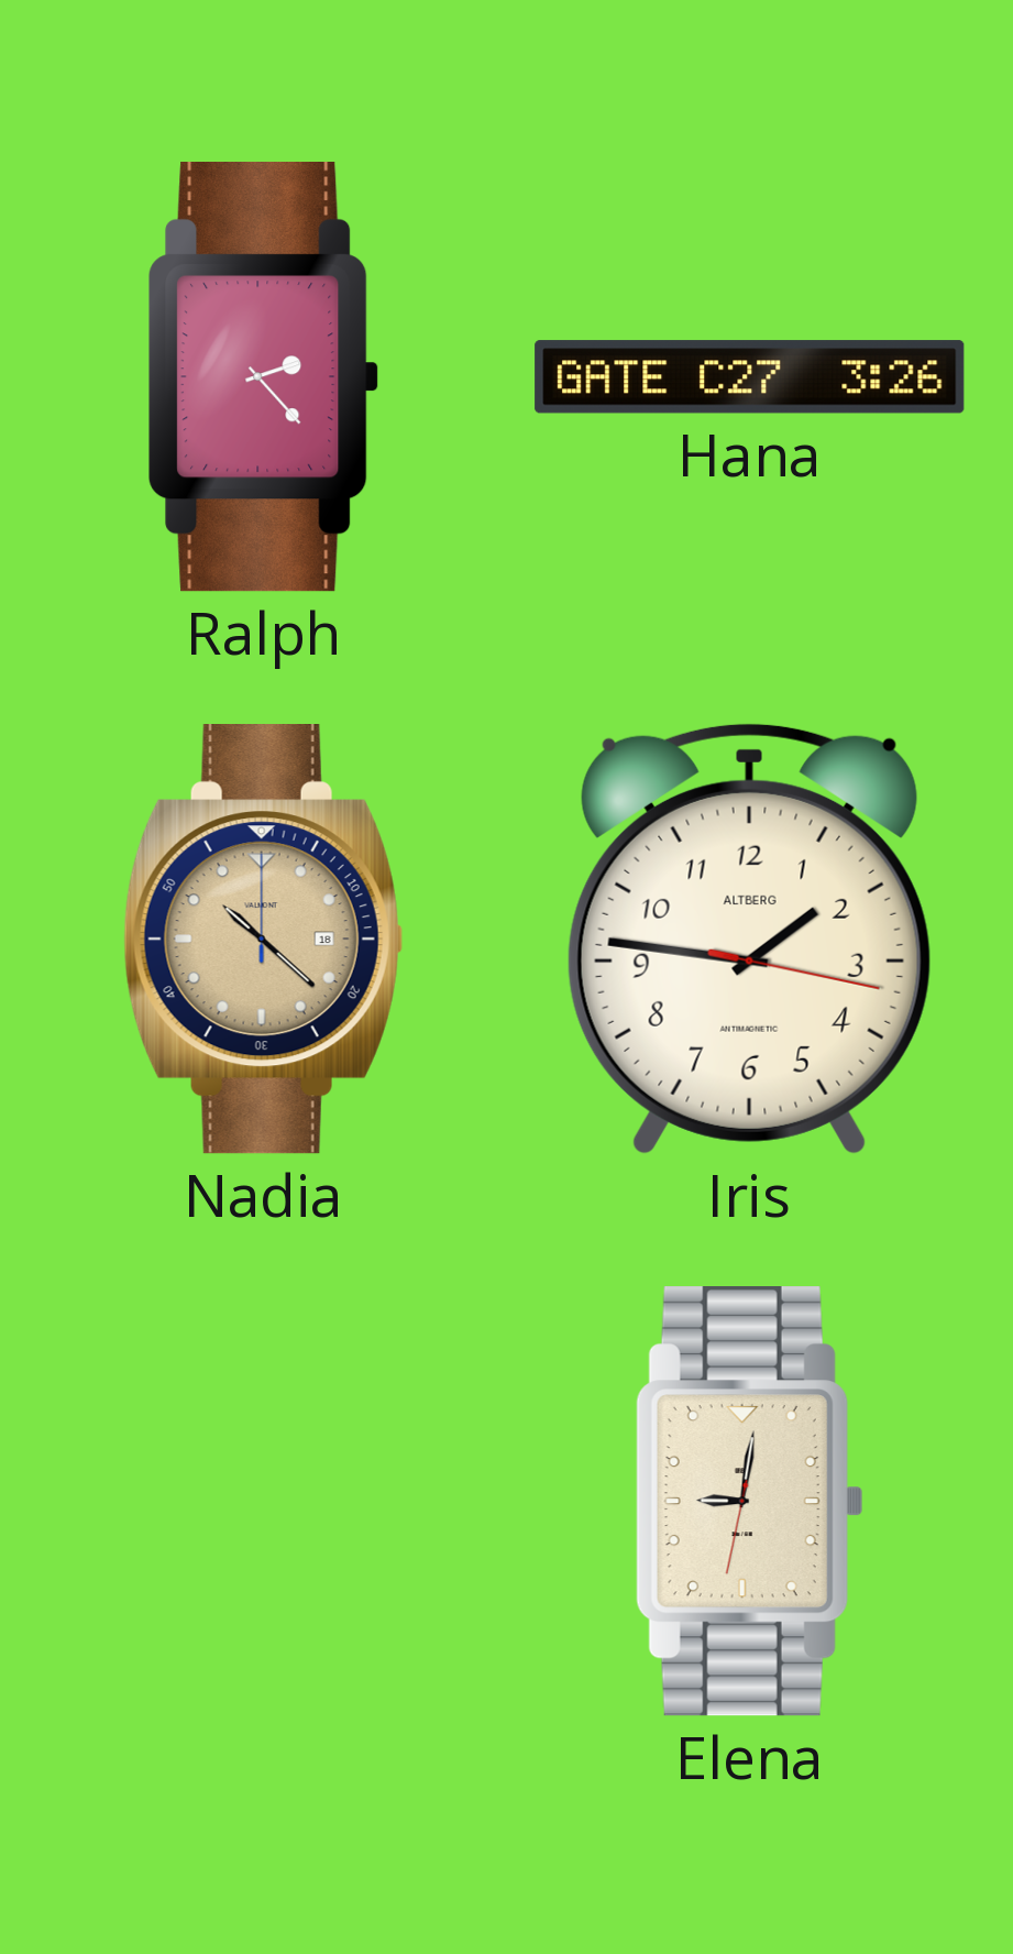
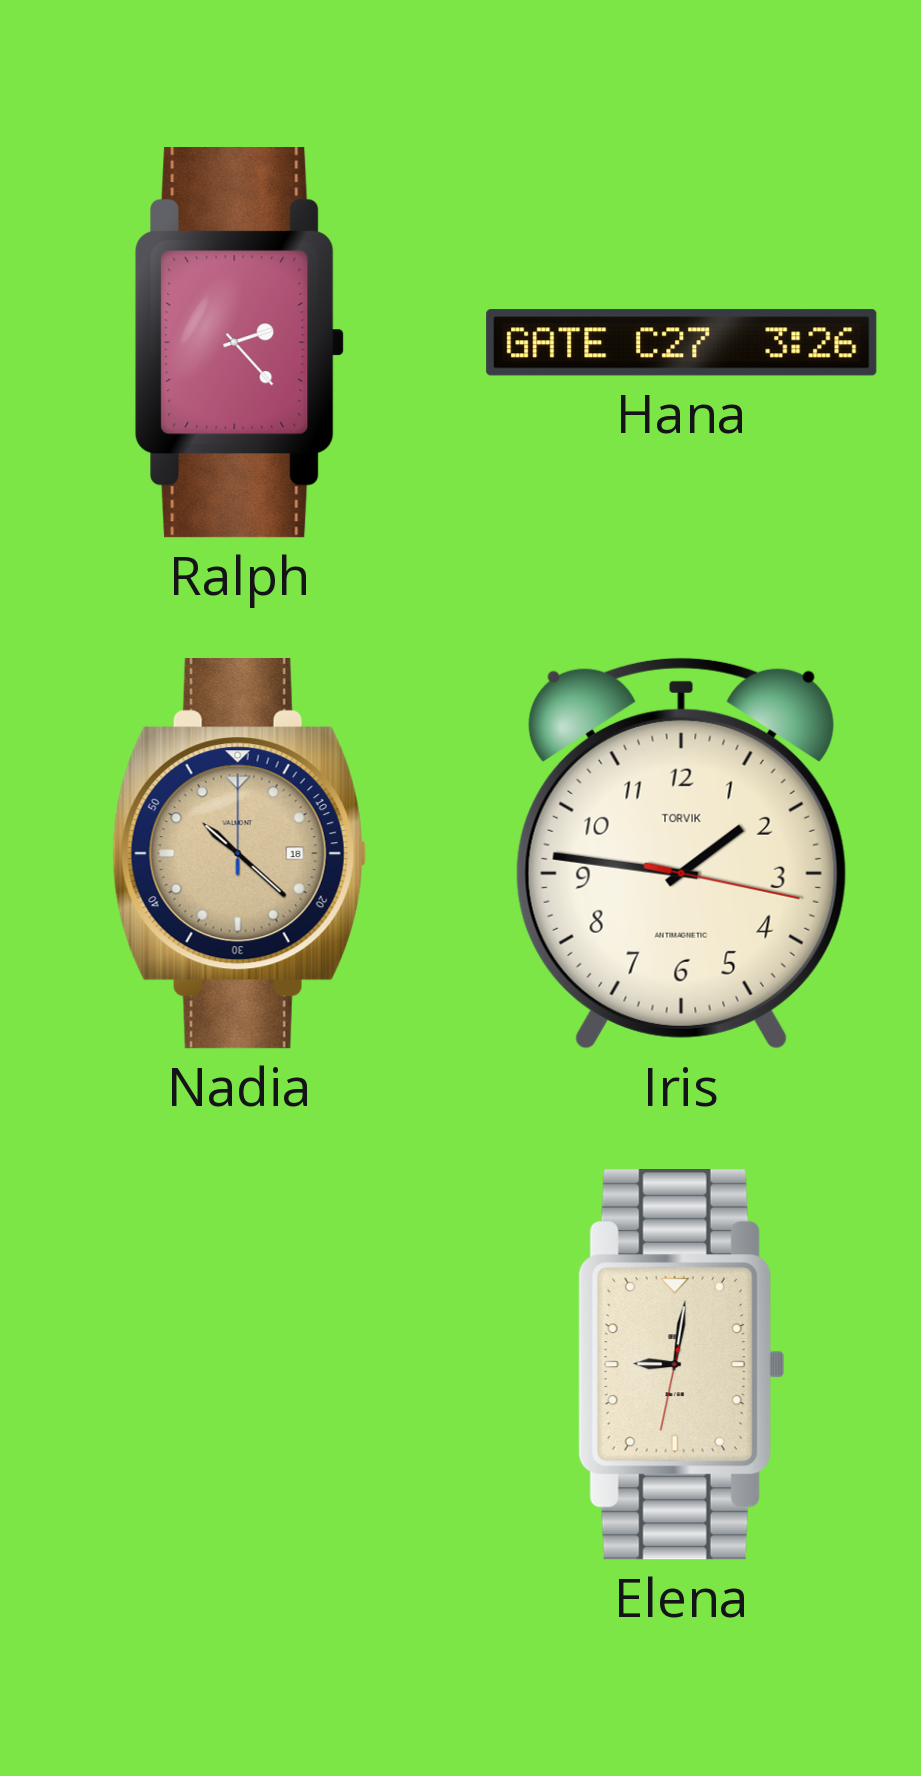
Iris brand: ALTBERG -> TORVIK (681, 853)
